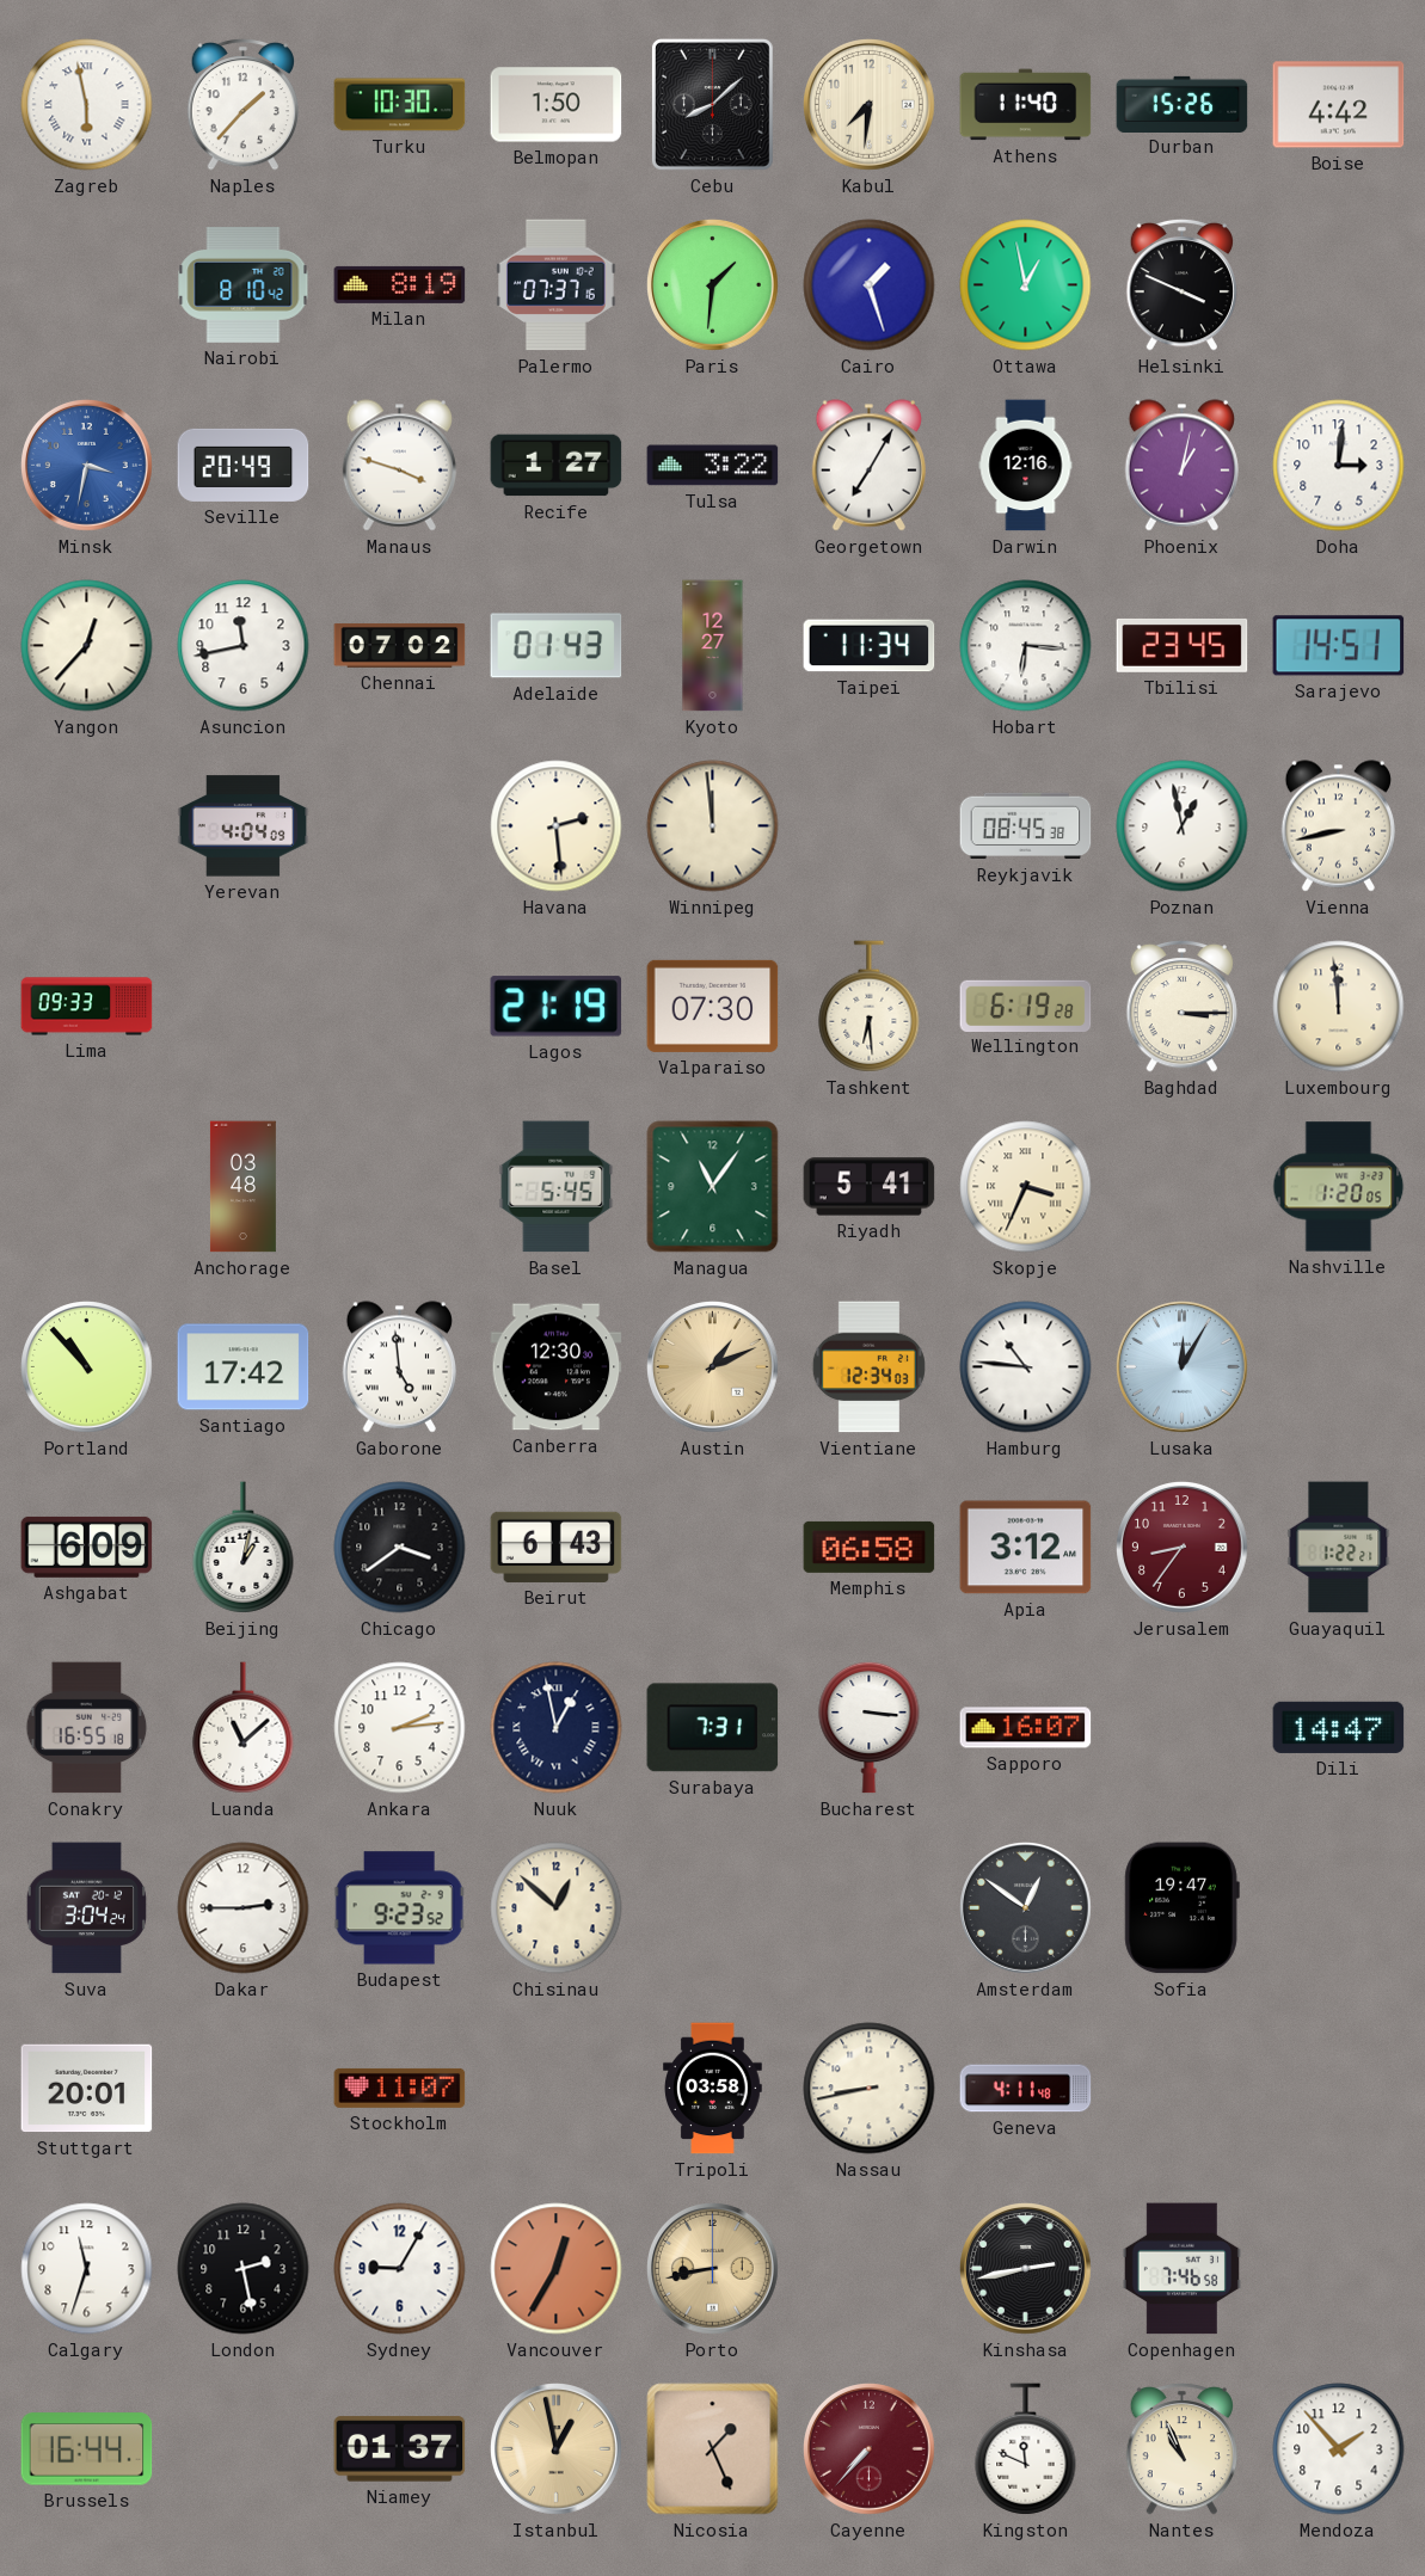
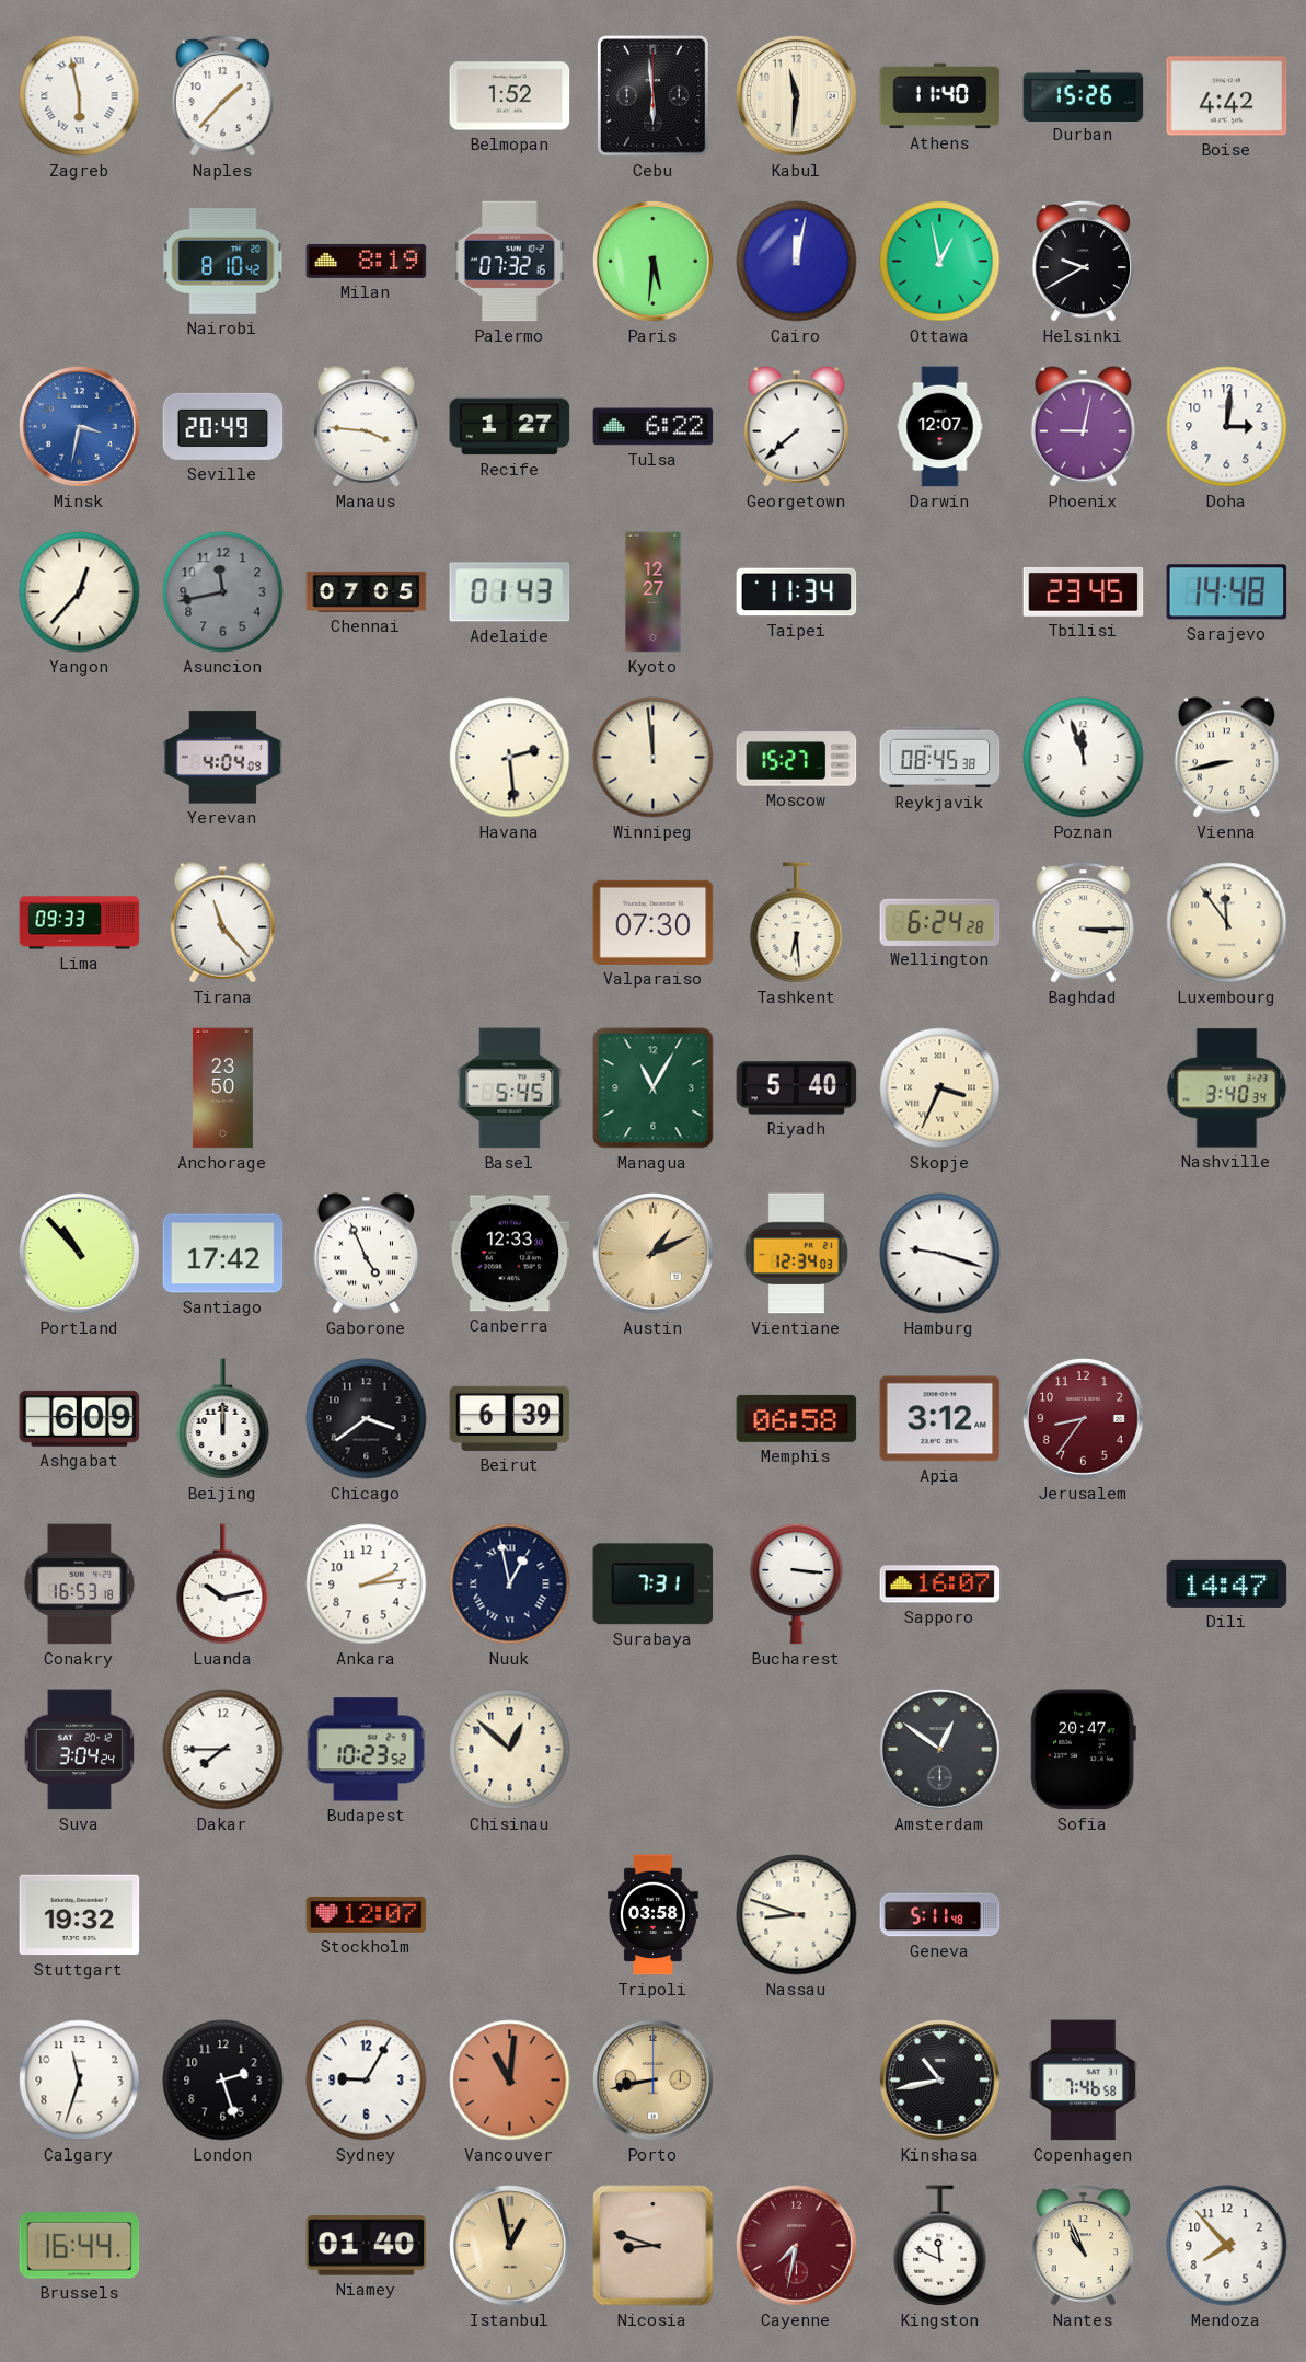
Turku: 10:30 -> none (400, 105)
Belmopan: 1:50 -> 1:52 (510, 96)
Cebu: 8:08 -> 5:59 (652, 95)
Kabul: 7:31 -> 11:31 (797, 96)
Palermo: 07:37 -> 07:32 (510, 262)
Paris: 1:31 -> 5:31 (654, 262)
Cairo: 1:27 -> 12:02 (797, 262)
Helsinki: 3:49 -> 9:40 (1084, 261)
Manaus: 3:48 -> 3:46 (366, 427)
Tulsa: 3:22 -> 6:22 (654, 427)
Georgetown: 7:05 -> 7:38 (796, 427)
Darwin: 12:16 -> 12:07 (940, 427)
Phoenix: 1:02 -> 9:02 (1083, 427)
Asuncion dial: white -> grey (223, 592)
Chennai: 07:02 -> 07:05 (367, 591)
Hobart: 6:16 -> none (1026, 646)
Sarajevo: 14:51 -> 14:48 (1227, 592)
Moscow: none -> 15:27 (797, 758)
Poznan: 12:58 -> 11:57 (1084, 758)
Tirana: none -> 11:23 (222, 923)
Lagos: 21:19 -> none (557, 1007)
Wellington: 6:19 -> 6:24 (940, 922)
Luxembourg: 11:59 -> 11:54 (1227, 923)
Anchorage: 03:48 -> 23:50 (222, 1088)
Managua: 11:06 -> 11:05 (654, 1088)
Riyadh: 5:41 -> 5:40 (797, 1088)
Nashville: 1:20 -> 3:40 (1227, 1088)
Gaborone: 4:59 -> 4:56 (366, 1254)
Canberra: 12:30 -> 12:33 (510, 1254)
Hamburg: 10:46 -> 9:18 (940, 1254)
Lusaka: 12:05 -> none (1183, 1367)
Beijing: 1:02 -> 12:00 (223, 1419)
Beirut: 6:43 -> 6:39 (510, 1418)
Guayaquil: 1:22 -> none (1339, 1548)
Conakry: 16:55 -> 16:53 (80, 1585)
Luanda: 11:08 -> 10:13 (223, 1585)
Dakar: 2:45 -> 7:45 (223, 1750)
Budapest: 9:23 -> 10:23 (366, 1750)
Sofia: 19:47 -> 20:47 (1083, 1750)
Stuttgart: 20:01 -> 19:32 (80, 1915)
Stockholm: 11:07 -> 12:07 (367, 1914)
Nassau: 8:43 -> 8:48 (797, 1915)
Geneva: 4:11 -> 5:11 (940, 1915)
London: 2:28 -> 2:27 (223, 2081)
Vancouver: 12:35 -> 11:01 (510, 2081)
Kinshasa: 2:43 -> 10:43 (940, 2081)
Niamey: 01:37 -> 01:40 (367, 2246)
Nicosia: 1:26 -> 8:48 (654, 2246)
Cayenne: 7:37 -> 7:32 (797, 2246)
Mendoza: 1:53 -> 7:53 (1227, 2246)
